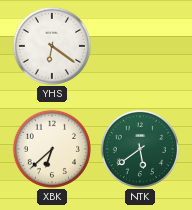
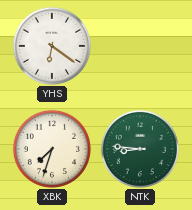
XBK: 6:38 -> 7:33 (51, 148)
NTK: 5:39 -> 8:46 (139, 148)
